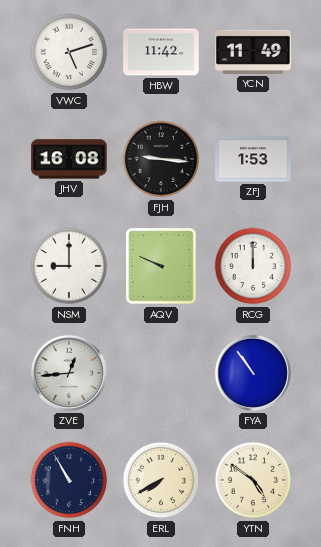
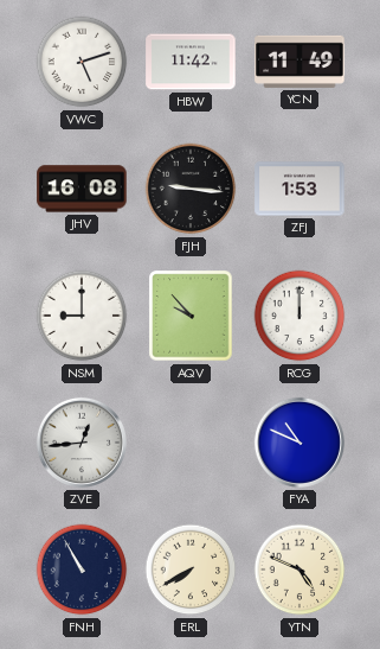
AQV: 9:49 -> 9:53 (191, 316)
FYA: 10:54 -> 10:49 (300, 443)
YTN: 4:51 -> 4:49 (300, 570)
